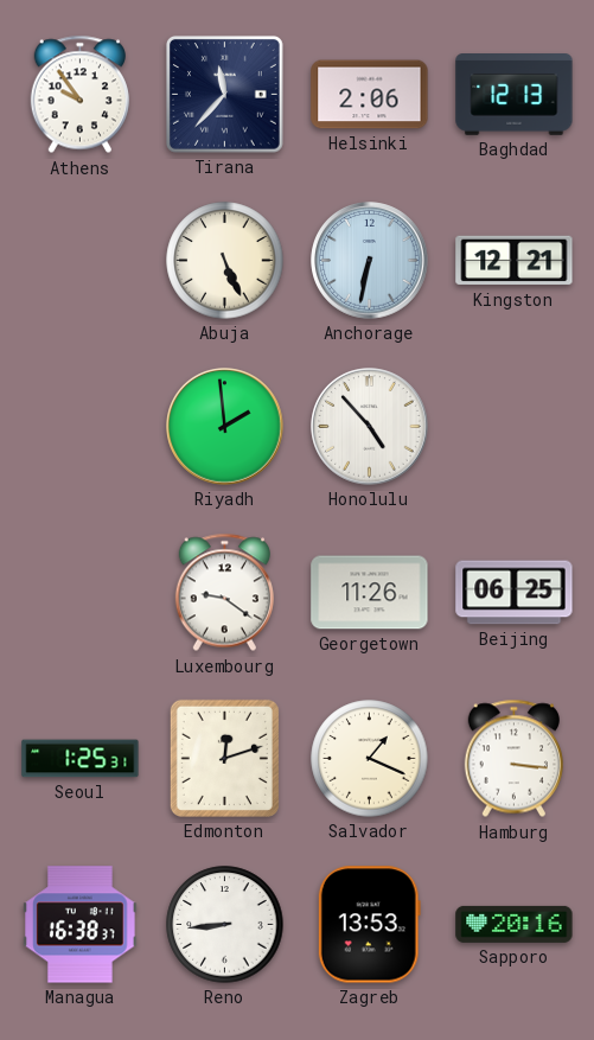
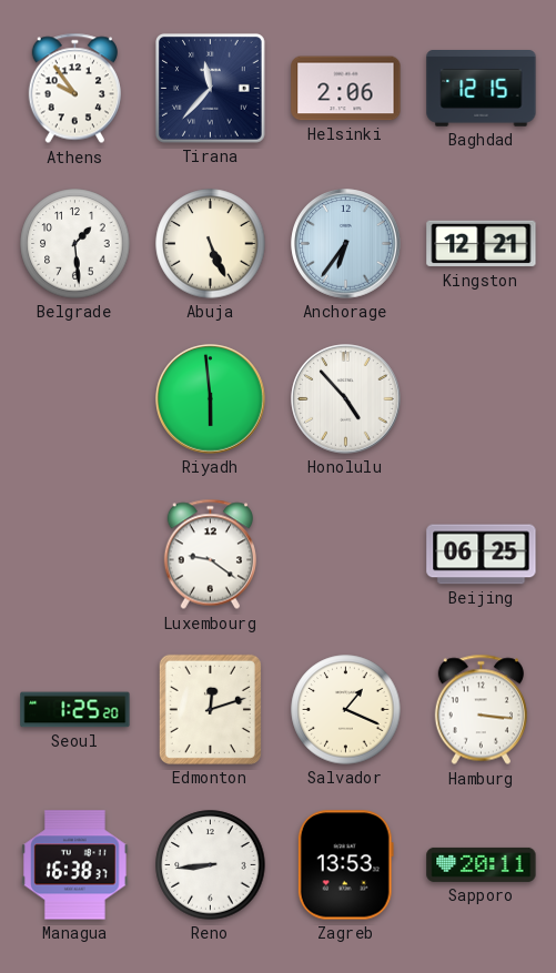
Baghdad: 12:13 -> 12:15 (482, 89)
Belgrade: none -> 1:29 (75, 244)
Anchorage: 6:32 -> 6:36 (346, 244)
Riyadh: 1:59 -> 5:59 (211, 399)
Georgetown: 11:26 -> none (370, 593)
Seoul: 1:25:31 -> 1:25:20 (75, 710)
Sapporo: 20:16 -> 20:11 (482, 864)
